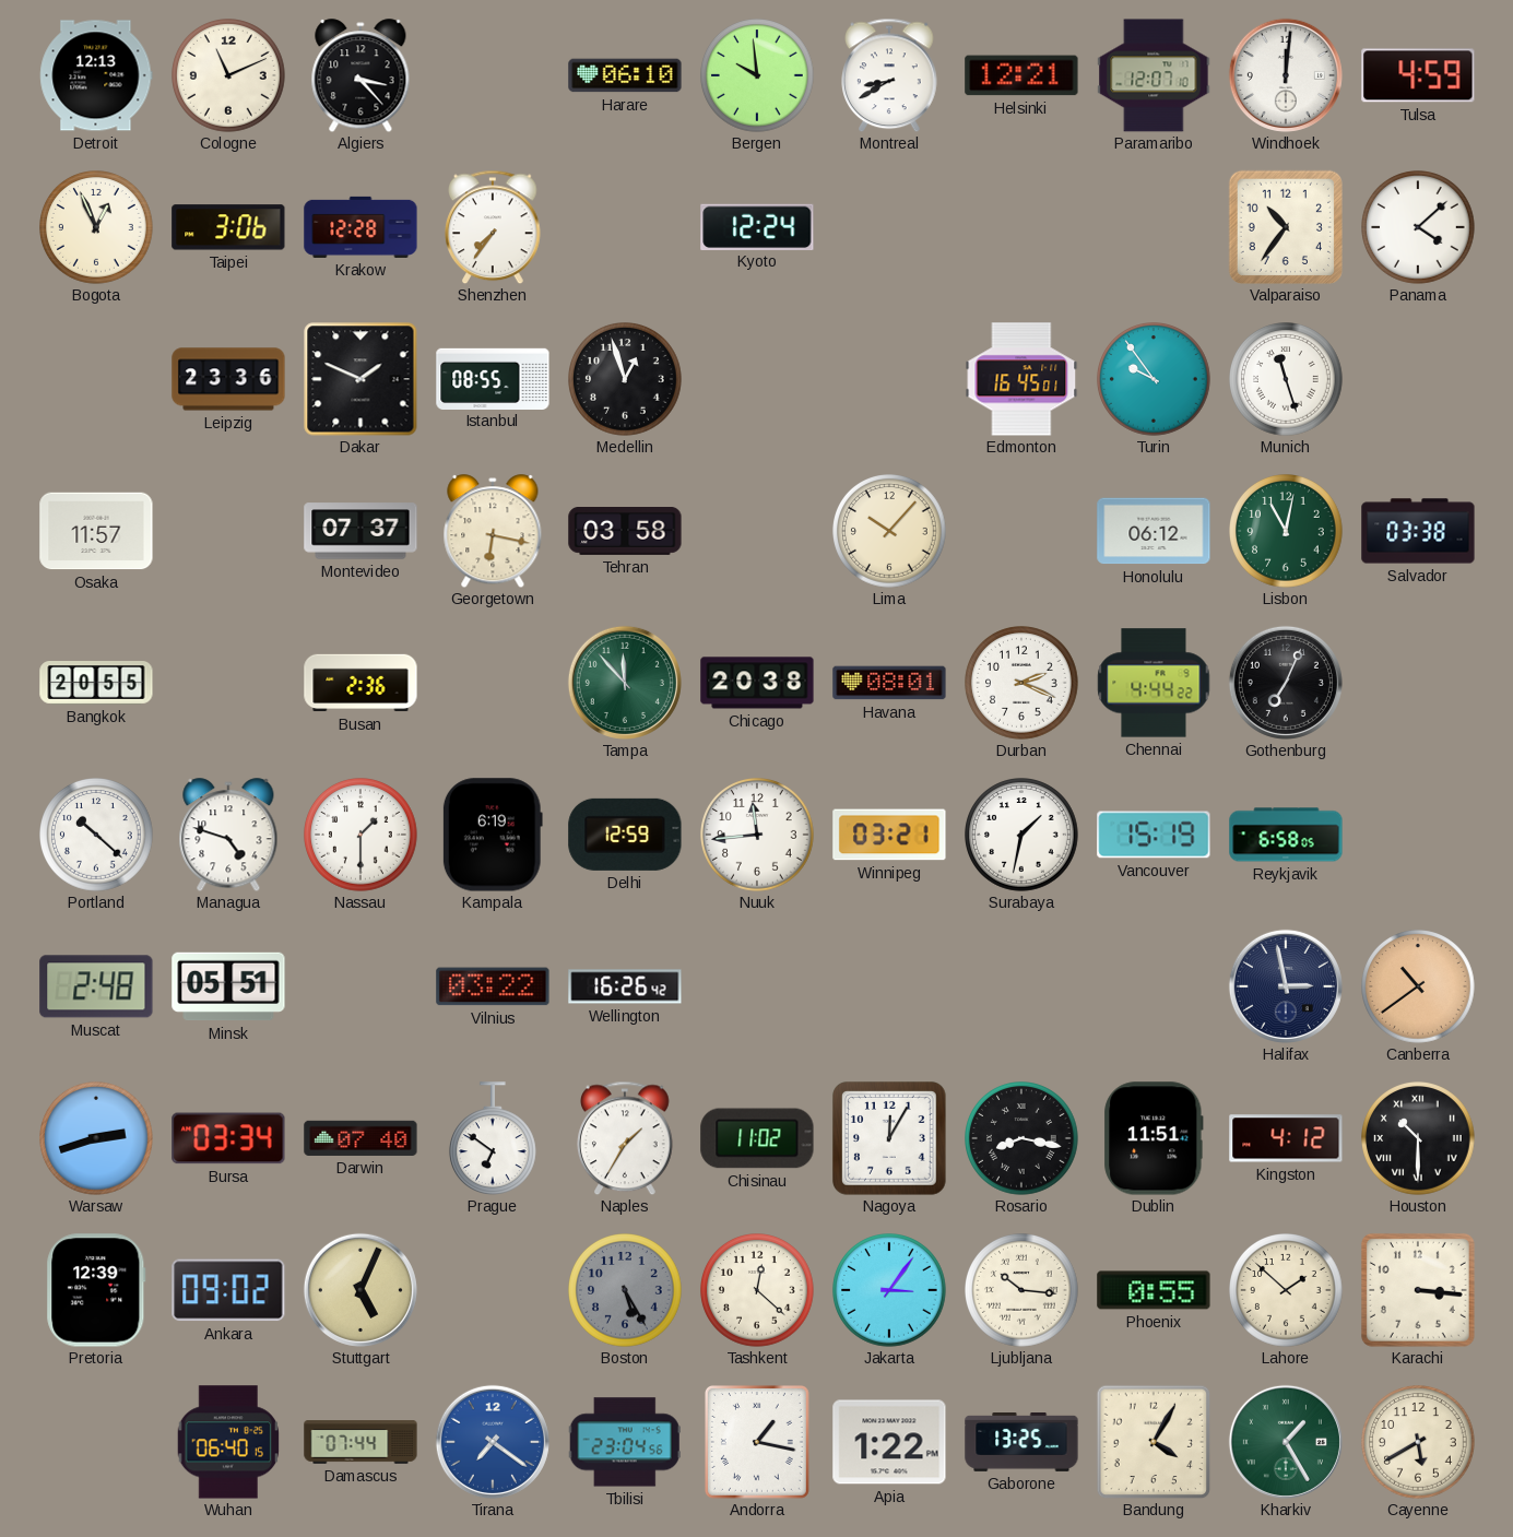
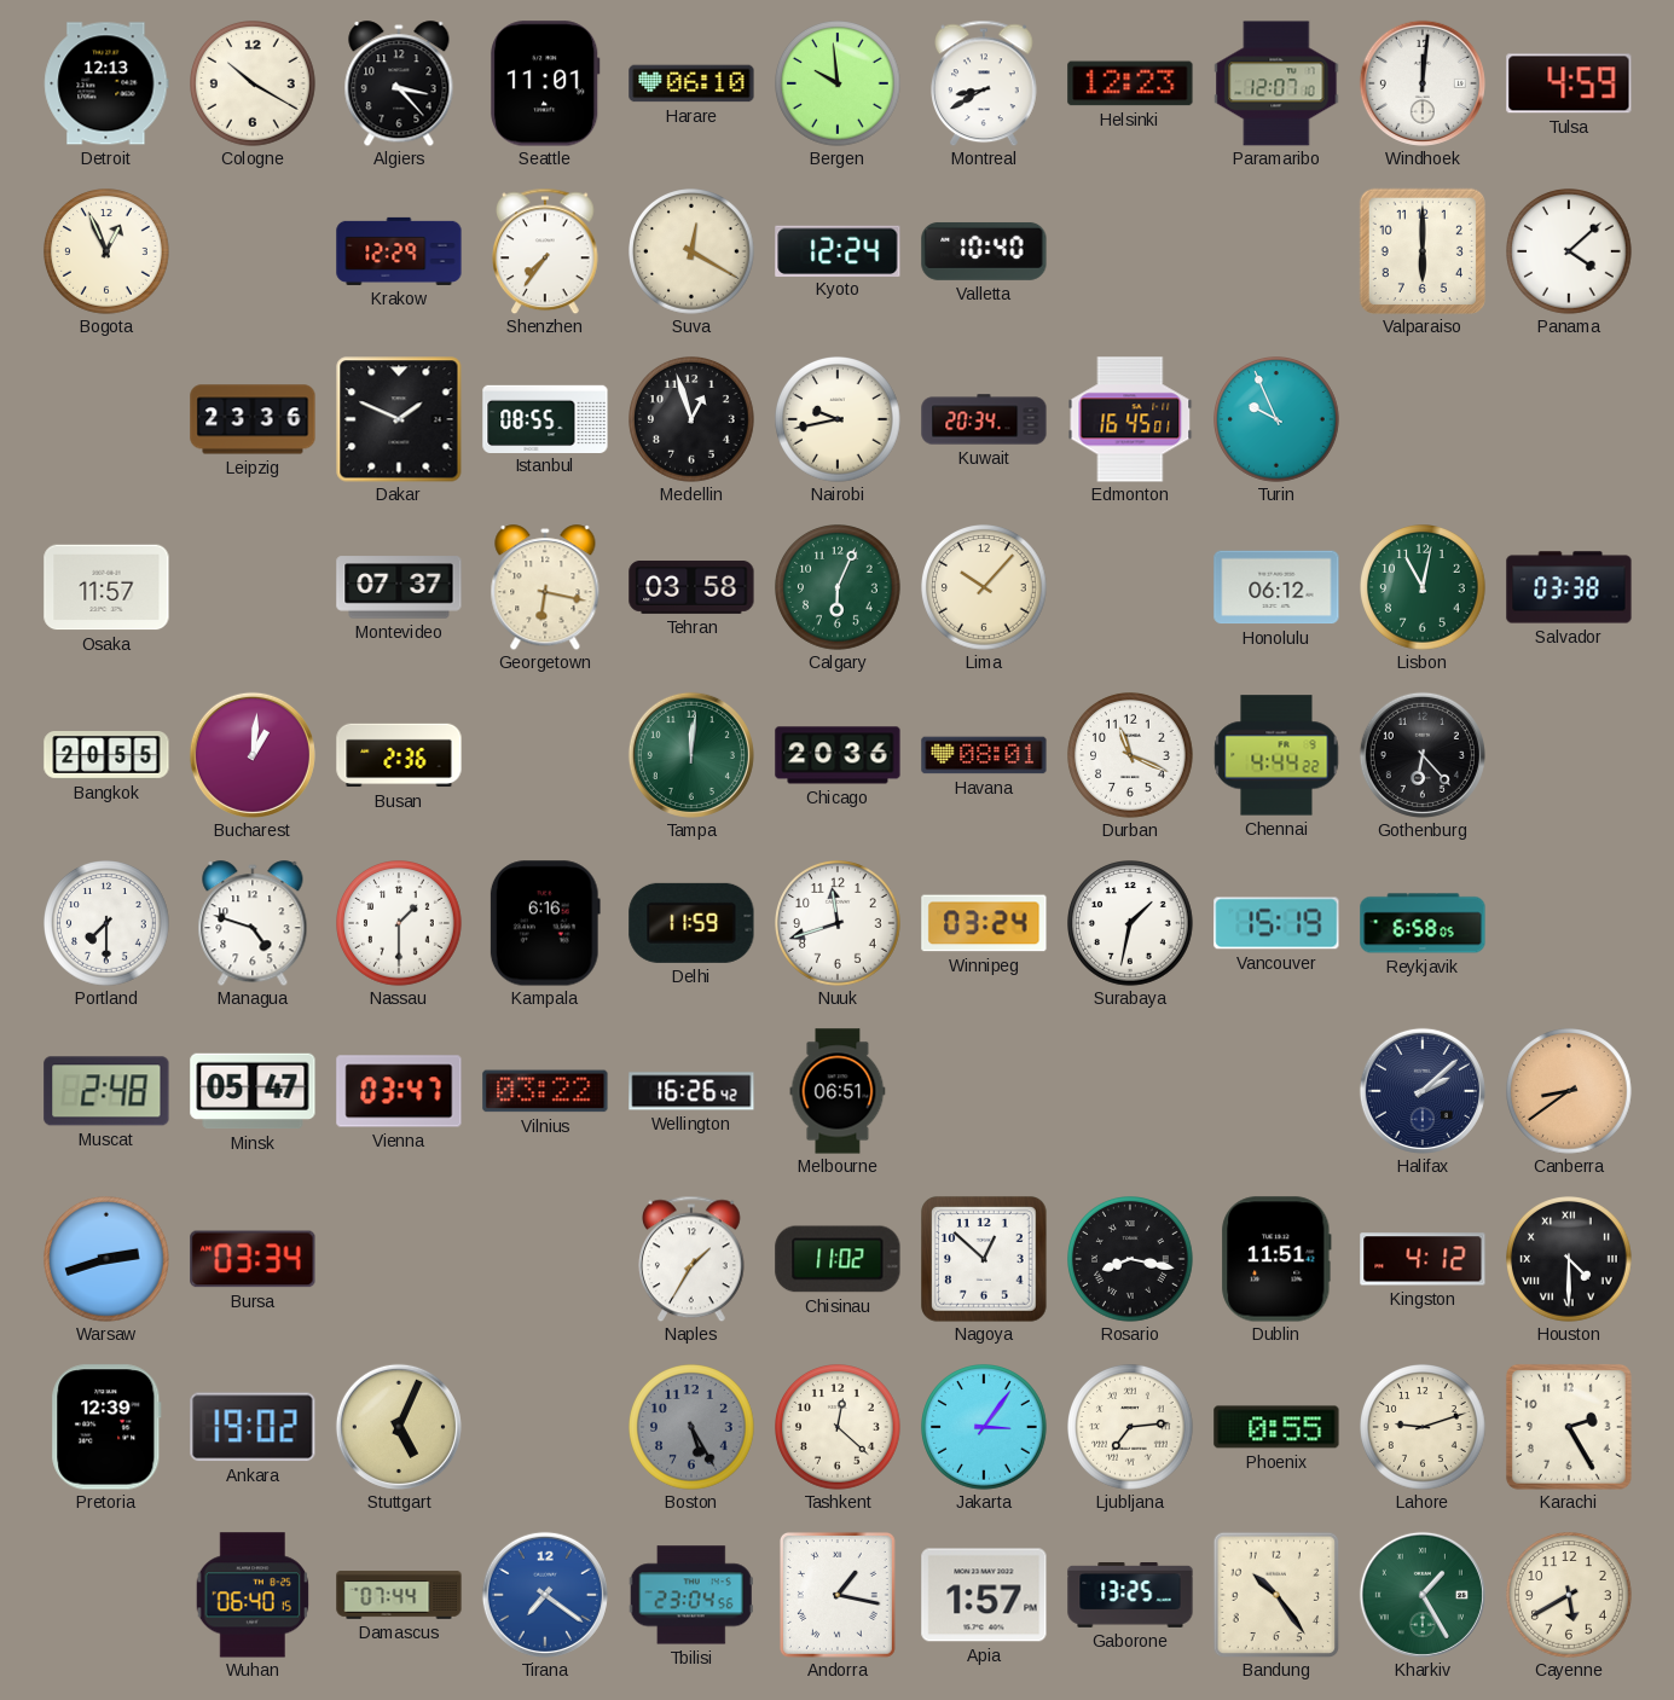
Cologne: 11:11 -> 10:20 (254, 85)
Seattle: none -> 11:01 (545, 83)
Helsinki: 12:21 -> 12:23 (1130, 83)
Taipei: 3:06 -> none (228, 227)
Krakow: 12:28 -> 12:29 (399, 251)
Suva: none -> 12:20 (693, 253)
Valletta: none -> 10:40 (984, 251)
Valparaiso: 10:36 -> 6:00 (1421, 250)
Nairobi: none -> 9:43 (839, 420)
Kuwait: none -> 20:34 (984, 419)
Turin: 9:54 -> 9:56 (1278, 420)
Munich: 11:27 -> none (1287, 380)
Calgary: none -> 6:04 (839, 588)
Bucharest: none -> 1:01 (253, 755)
Tampa: 11:53 -> 12:01 (691, 755)
Chicago: 20:38 -> 20:36 (838, 755)
Durban: 2:19 -> 11:19 (1131, 756)
Gothenburg: 7:04 -> 6:23 (1423, 755)
Portland: 10:22 -> 7:30 (108, 924)
Kampala: 6:19 -> 6:16 (545, 923)
Delhi: 12:59 -> 11:59 (691, 923)
Nuuk: 11:44 -> 11:42 (839, 924)
Winnipeg: 03:21 -> 03:24 (984, 923)
Minsk: 05:51 -> 05:47 (253, 1091)
Vienna: none -> 03:47 (399, 1091)
Melbourne: none -> 06:51 (838, 1091)
Halifax: 2:58 -> 2:08 (1423, 1091)
Canberra: 10:39 -> 8:39 (1570, 1092)
Darwin: 07:40 -> none (360, 1138)
Prague: 6:51 -> none (493, 1138)
Nagoya: 12:05 -> 12:52 (985, 1260)
Houston: 10:30 -> 4:30 (1570, 1260)
Ankara: 09:02 -> 19:02 (253, 1427)
Ljubljana: 10:16 -> 7:14 (1131, 1428)
Lahore: 1:52 -> 9:12 (1424, 1428)
Karachi: 3:16 -> 2:25 (1569, 1427)
Apia: 1:22 -> 1:57 (984, 1595)
Bandung: 4:05 -> 10:24 (1276, 1595)
